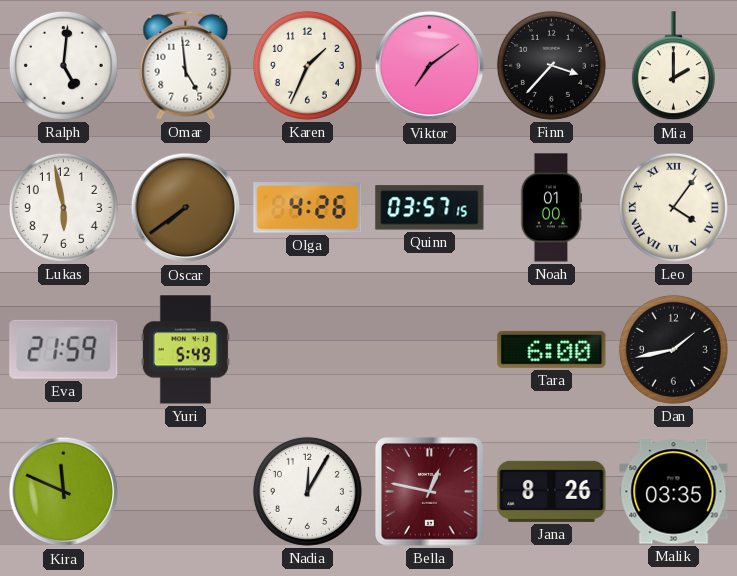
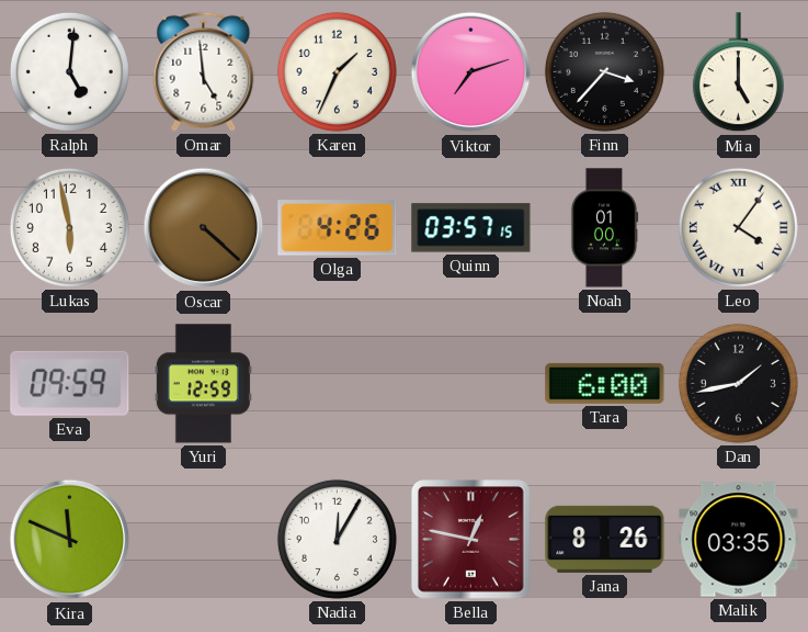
Viktor: 7:09 -> 7:12 (471, 72)
Mia: 2:00 -> 5:00 (738, 72)
Oscar: 7:39 -> 4:22 (204, 228)
Eva: 21:59 -> 09:59 (70, 383)
Yuri: 5:49 -> 12:59 (203, 384)
